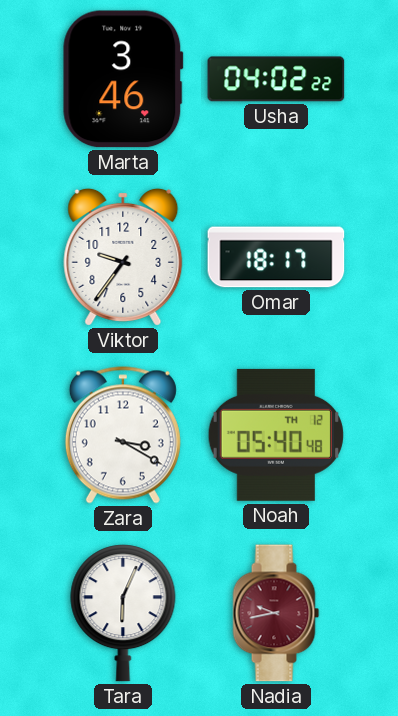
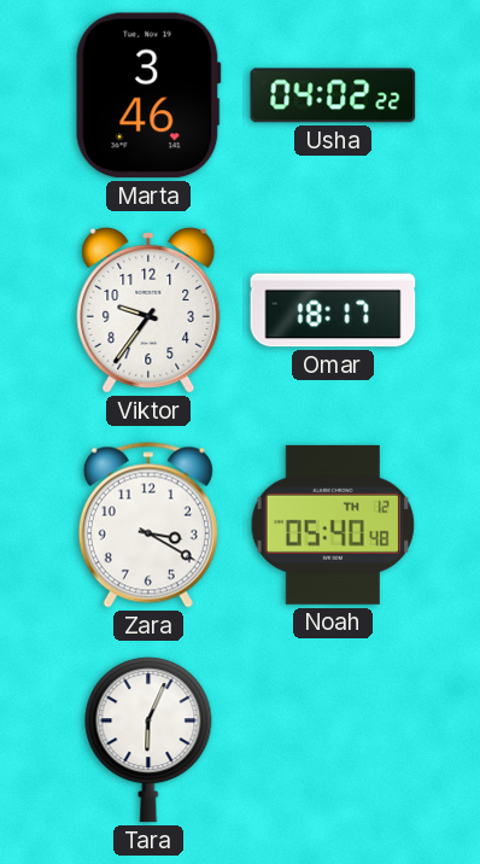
Nadia: 9:43 -> none (276, 613)
